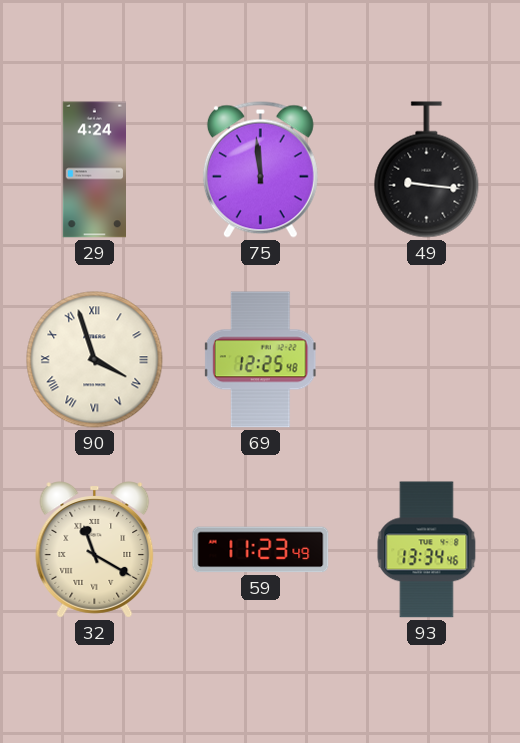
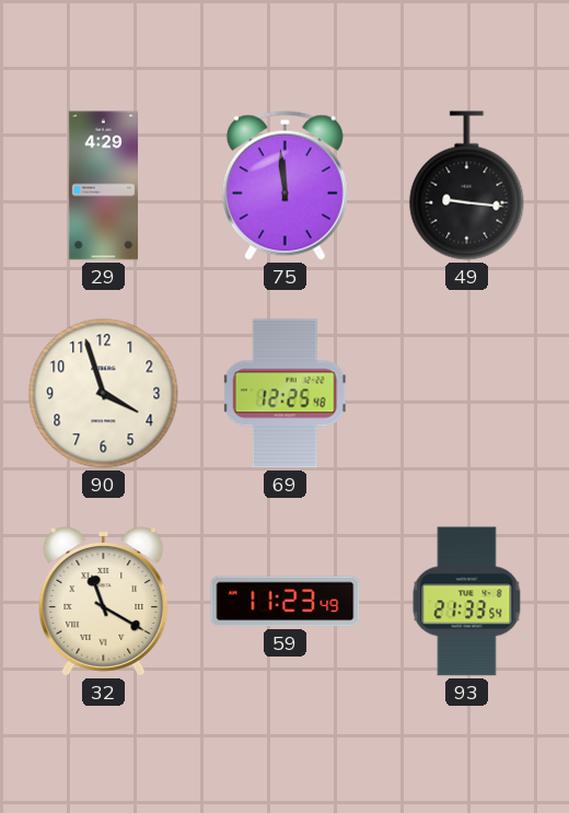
29: 4:24 -> 4:29 (103, 186)
90 numerals: Roman -> Arabic (104, 394)
93: 13:34 -> 21:33 (467, 602)
